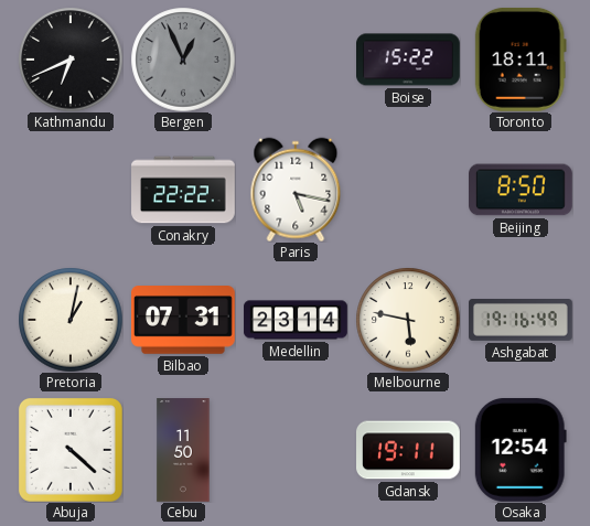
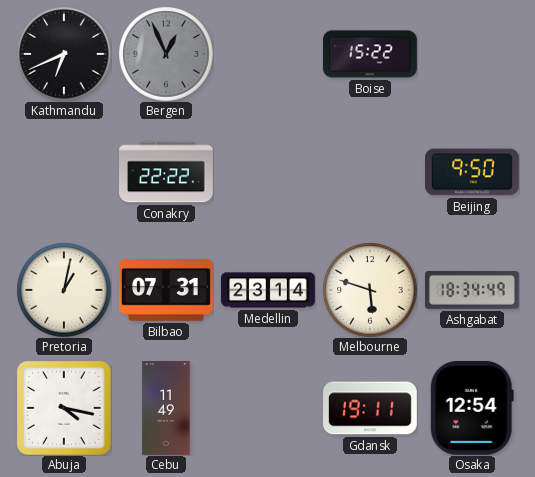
Toronto: 18:11 -> none (521, 60)
Paris: 5:17 -> none (296, 190)
Beijing: 8:50 -> 9:50 (473, 172)
Melbourne: 5:47 -> 5:48 (370, 290)
Ashgabat: 19:16 -> 18:34 (473, 291)
Abuja: 4:22 -> 4:17 (64, 408)
Cebu: 11:50 -> 11:49 (166, 408)
